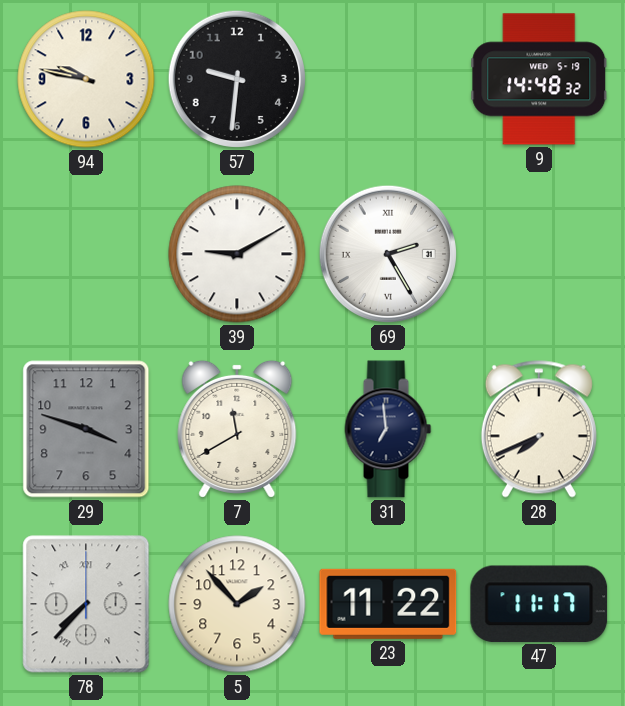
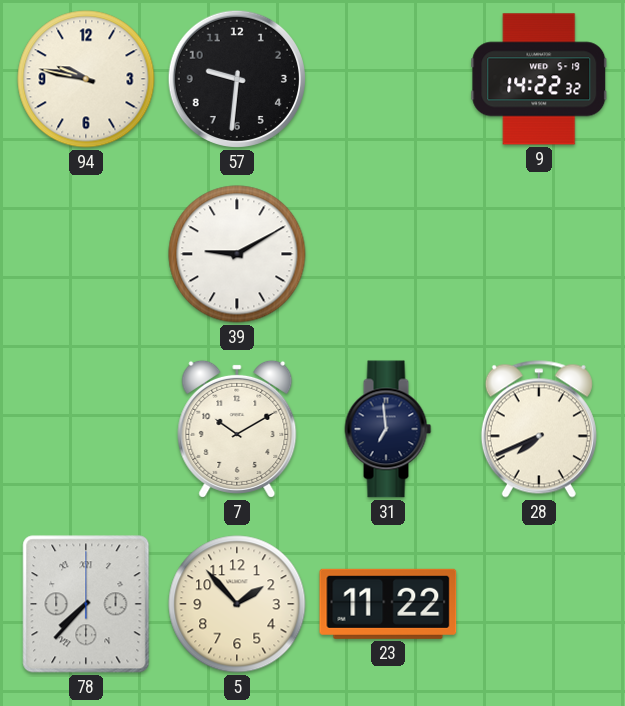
9: 14:48 -> 14:22 (539, 79)
69: 2:25 -> none (388, 254)
29: 3:48 -> none (86, 429)
7: 11:40 -> 10:10 (237, 429)
47: 11:17 -> none (539, 604)
